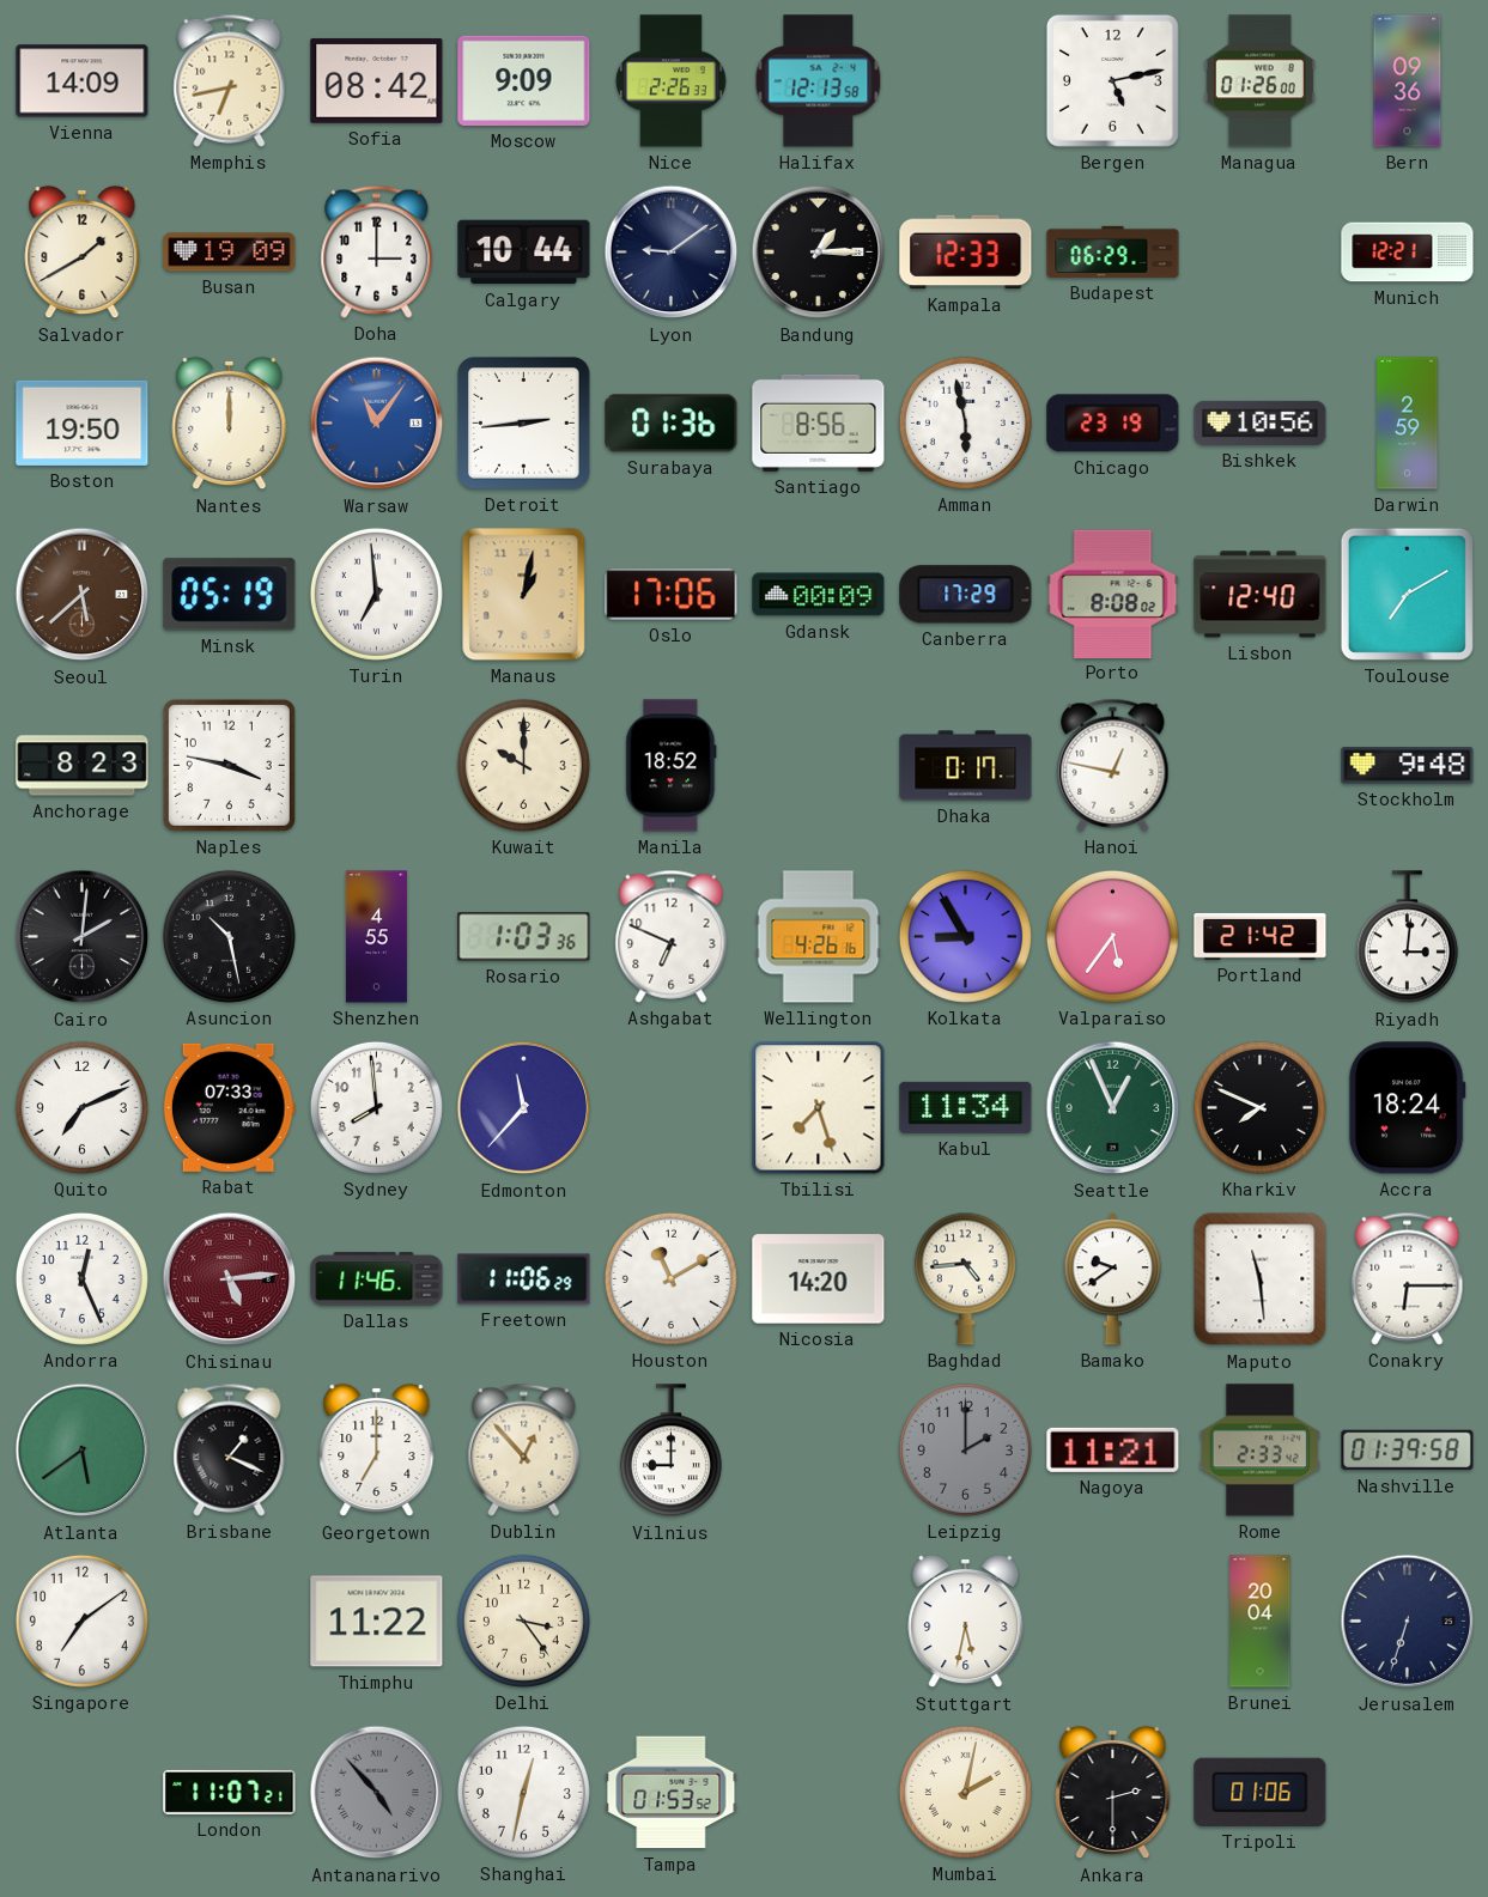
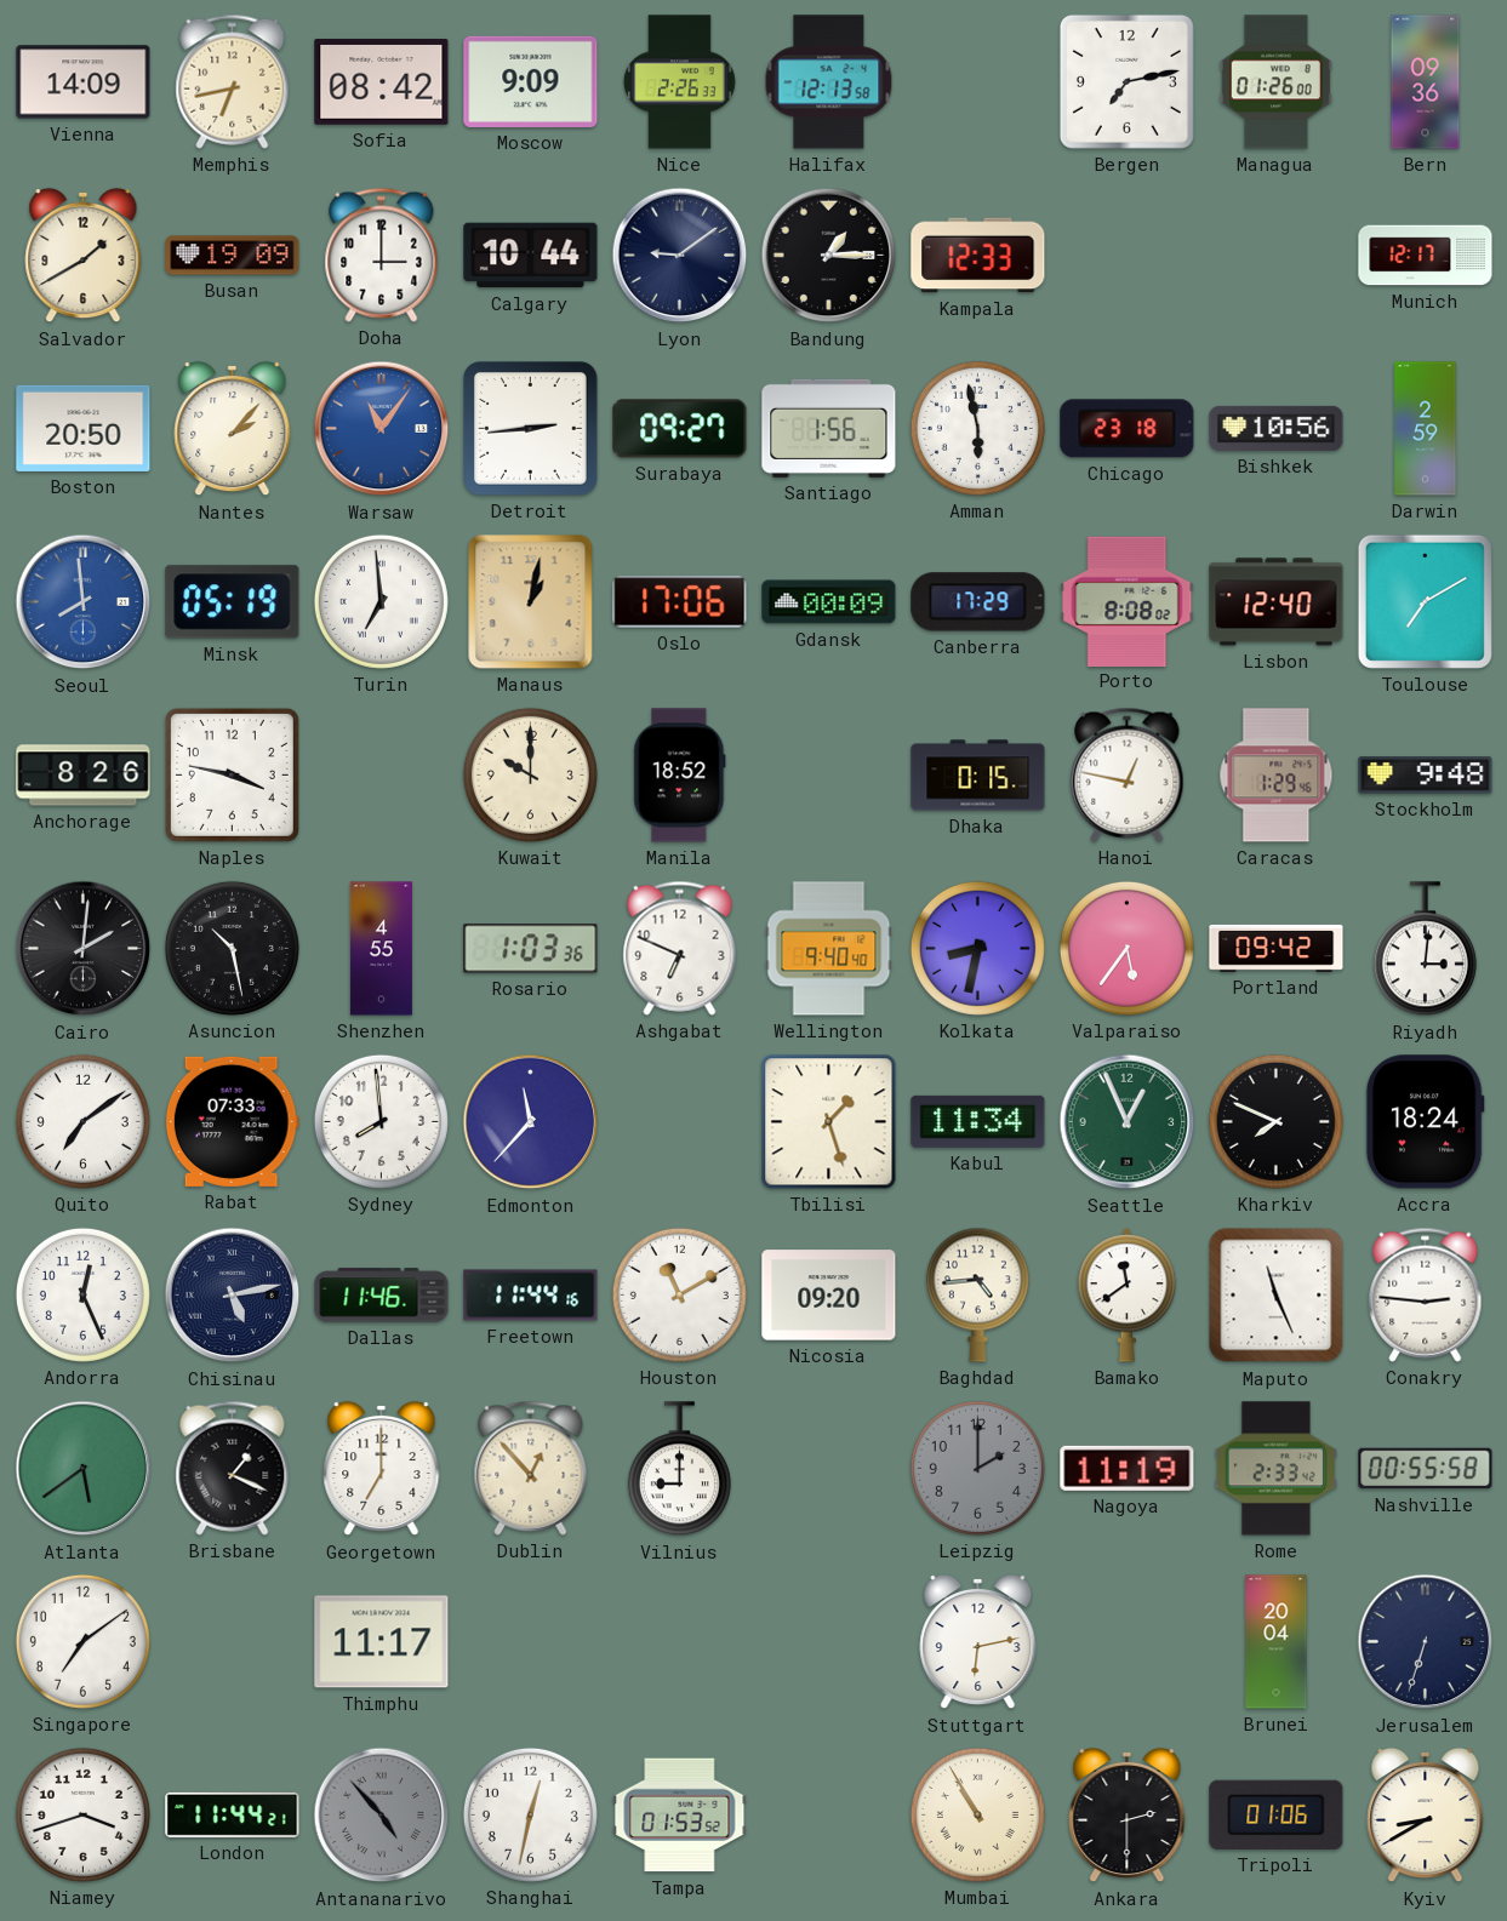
Bergen: 5:13 -> 7:13 (1126, 81)
Budapest: 06:29 -> none (1113, 251)
Munich: 12:21 -> 12:17 (1426, 256)
Boston: 19:50 -> 20:50 (84, 428)
Nantes: 12:00 -> 2:07 (233, 429)
Surabaya: 01:36 -> 09:27 (680, 429)
Santiago: 8:56 -> 1:56 (829, 428)
Chicago: 23:19 -> 23:18 (1128, 429)
Seoul: 5:38 -> 7:59 (84, 602)
Seoul dial: brown -> blue (84, 602)
Anchorage: 8:23 -> 8:26 (84, 776)
Dhaka: 0:17 -> 0:15 (978, 776)
Caracas: none -> 1:29 (1277, 776)
Wellington: 4:26 -> 9:40 (829, 949)
Kolkata: 8:55 -> 8:32 (977, 948)
Portland: 21:42 -> 09:42 (1277, 948)
Quito: 7:11 -> 7:09 (82, 1121)
Tbilisi: 7:27 -> 1:27 (829, 1122)
Chisinau: 5:14 -> 5:13 (233, 1296)
Chisinau dial: burgundy -> navy (233, 1296)
Freetown: 11:06 -> 11:44 (531, 1296)
Nicosia: 14:20 -> 09:20 (829, 1296)
Bamako: 9:39 -> 11:39 (1128, 1296)
Maputo: 11:29 -> 11:26 (1277, 1296)
Conakry: 6:15 -> 2:46 (1426, 1294)
Nagoya: 11:21 -> 11:19 (1128, 1468)
Nashville: 01:39 -> 00:55 (1426, 1469)
Thimphu: 11:22 -> 11:17 (382, 1642)
Delhi: 3:24 -> none (523, 1621)
Stuttgart: 5:32 -> 6:13 (978, 1642)
Niamey: none -> 3:42 (82, 1814)
London: 11:07 -> 11:44 (233, 1814)
Mumbai: 2:02 -> 10:55 (977, 1814)
Kyiv: none -> 8:40 (1426, 1816)
